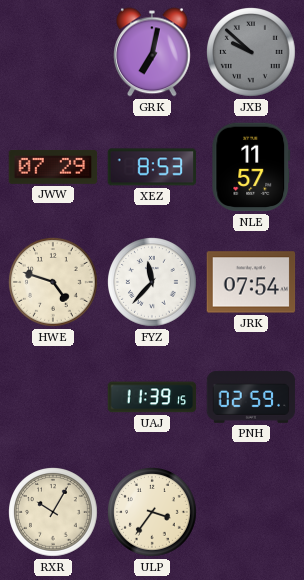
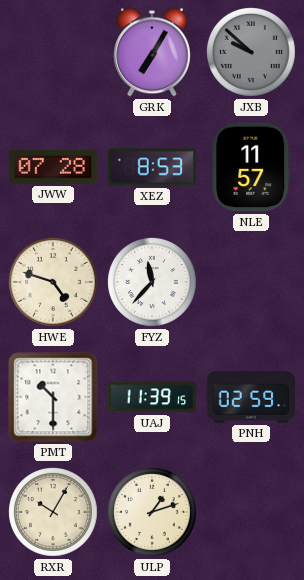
GRK: 7:02 -> 7:05 (153, 52)
JWW: 07:29 -> 07:28 (53, 167)
JRK: 07:54 -> none (251, 282)
PMT: none -> 10:30 (53, 397)
ULP: 3:36 -> 1:12 (153, 513)
